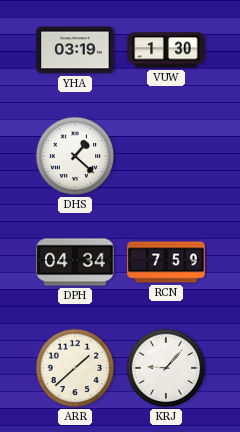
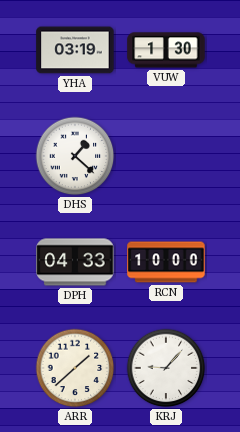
DPH: 04:34 -> 04:33 (75, 262)
RCN: 7:59 -> 10:00 (166, 262)
